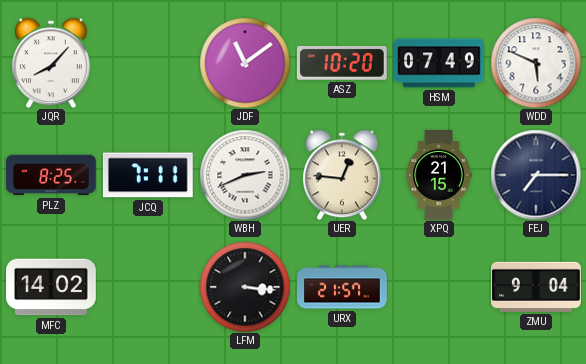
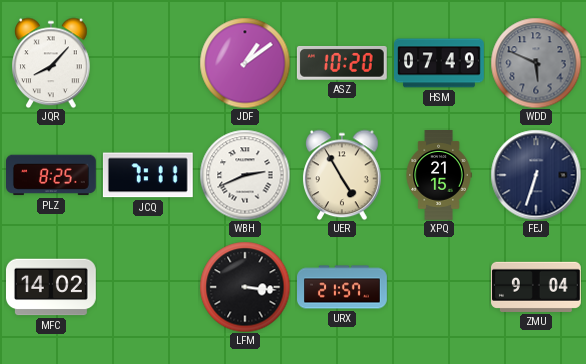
JDF: 11:09 -> 1:09 (245, 63)
WDD dial: white -> grey (536, 63)
UER: 12:46 -> 4:55 (343, 175)
FEJ: 7:15 -> 6:33 (536, 175)
